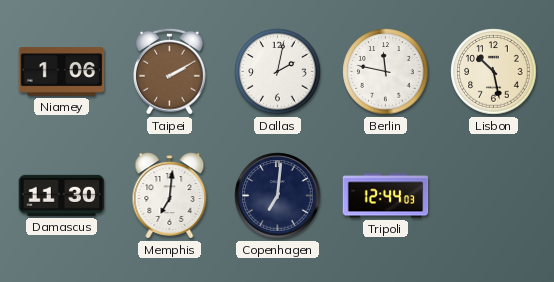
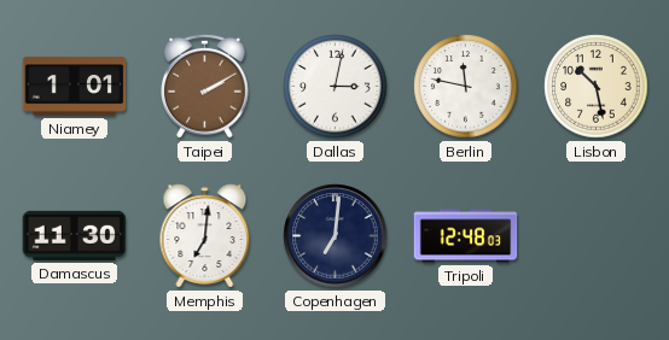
Niamey: 1:06 -> 1:01 (75, 87)
Dallas: 2:02 -> 3:02 (336, 87)
Tripoli: 12:44 -> 12:48 (466, 236)
